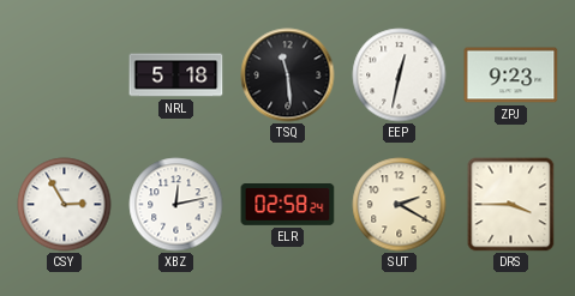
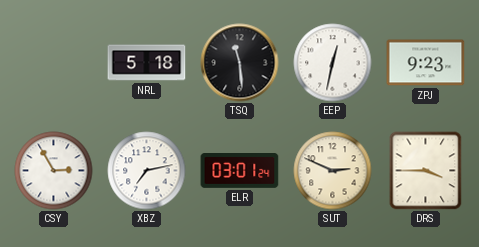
XBZ: 12:13 -> 7:13 (147, 171)
ELR: 02:58 -> 03:01 (240, 171)
SUT: 2:20 -> 2:49 (333, 171)
